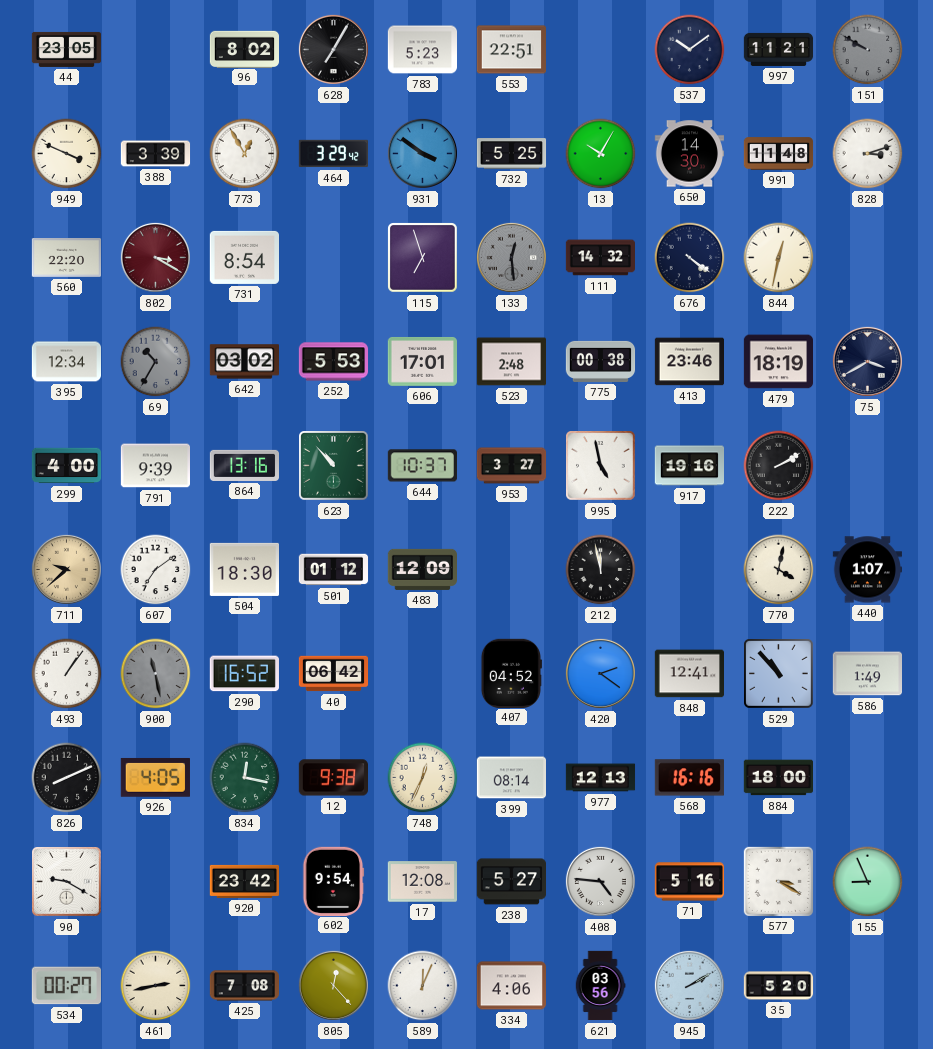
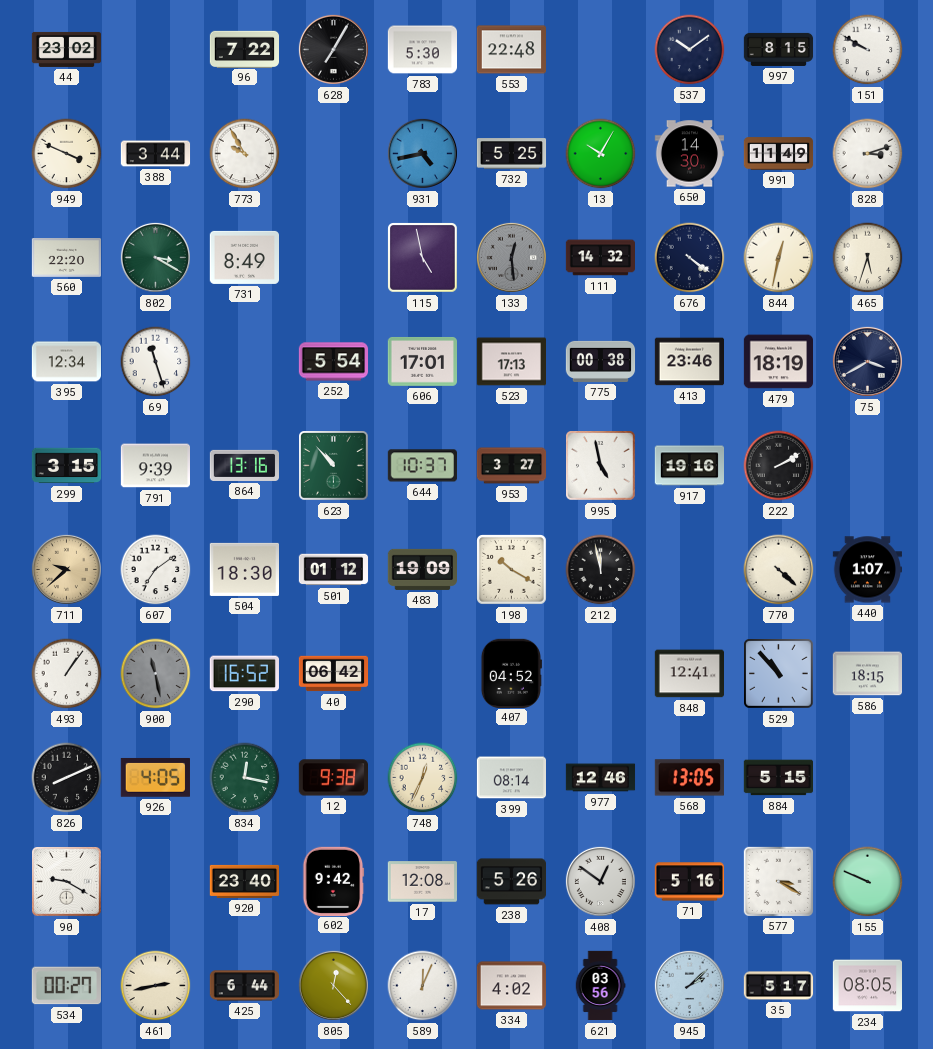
44: 23:05 -> 23:02 (67, 49)
96: 8:02 -> 7:22 (245, 49)
783: 5:23 -> 5:30 (422, 50)
553: 22:51 -> 22:48 (511, 50)
997: 11:21 -> 8:15 (779, 49)
151 dial: grey -> white (868, 50)
388: 3:39 -> 3:44 (156, 154)
773: 12:55 -> 9:55 (245, 154)
464: 3:29 -> none (333, 154)
931: 3:51 -> 4:43 (422, 153)
991: 11:48 -> 11:49 (779, 154)
802 dial: burgundy -> green (155, 257)
731: 8:54 -> 8:49 (244, 257)
115: 6:57 -> 4:58 (423, 258)
465: none -> 5:33 (868, 258)
69: 10:35 -> 11:27 (156, 362)
69 dial: grey -> white (156, 362)
642: 03:02 -> none (244, 362)
252: 5:53 -> 5:54 (334, 362)
523: 2:48 -> 17:13 (511, 362)
299: 4:00 -> 3:15 (67, 466)
483: 12:09 -> 19:09 (422, 569)
198: none -> 10:20 (512, 570)
770: 4:02 -> 4:22 (779, 570)
420: 2:21 -> none (600, 673)
586: 1:49 -> 18:15 (867, 674)
977: 12:13 -> 12:46 (601, 778)
568: 16:16 -> 13:05 (689, 778)
884: 18:00 -> 5:15 (778, 778)
920: 23:42 -> 23:40 (244, 881)
602: 9:54 -> 9:42 (333, 881)
238: 5:27 -> 5:26 (511, 882)
408: 4:46 -> 12:51 (600, 881)
155: 8:56 -> 9:49 (868, 882)
425: 7:08 -> 6:44 (244, 986)
334: 4:06 -> 4:02 (511, 986)
945: 2:10 -> 2:08 (689, 985)
35: 5:20 -> 5:17 (779, 986)
234: none -> 08:05 (867, 986)
